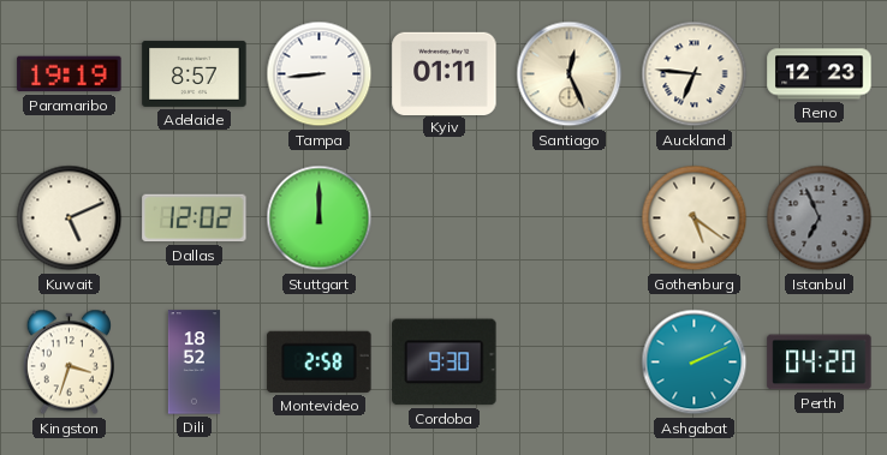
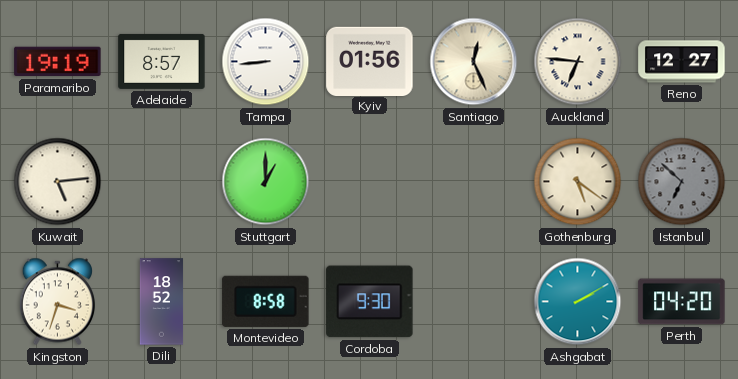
Kyiv: 01:11 -> 01:56 (370, 61)
Reno: 12:23 -> 12:27 (682, 62)
Kuwait: 5:11 -> 5:14 (58, 182)
Dallas: 12:02 -> none (195, 218)
Stuttgart: 12:00 -> 1:00 (266, 182)
Istanbul: 6:56 -> 6:52 (682, 182)
Montevideo: 2:58 -> 8:58 (266, 301)
Ashgabat: 2:11 -> 2:10 (578, 302)
